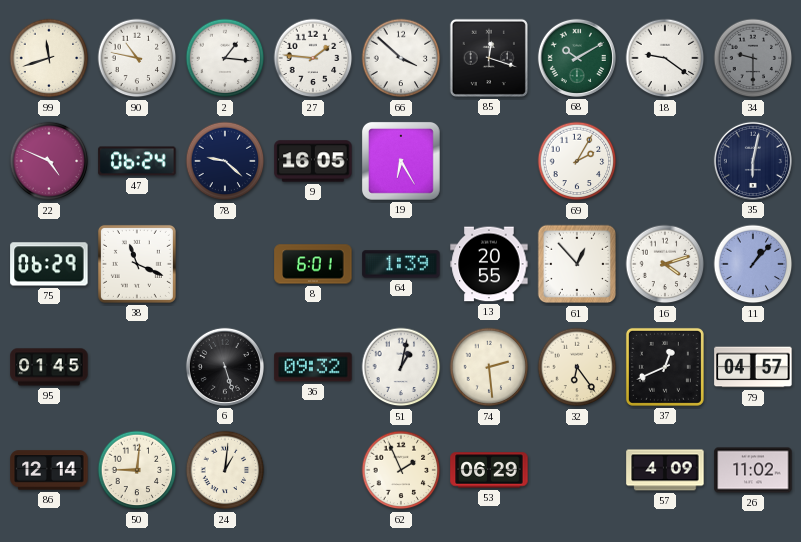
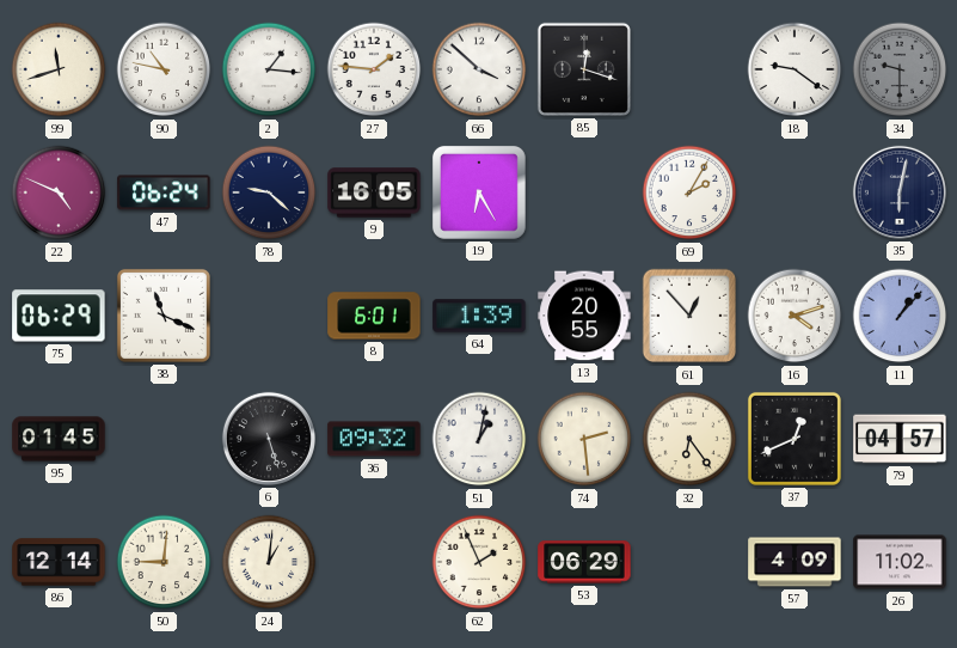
68: 10:10 -> none (577, 58)
